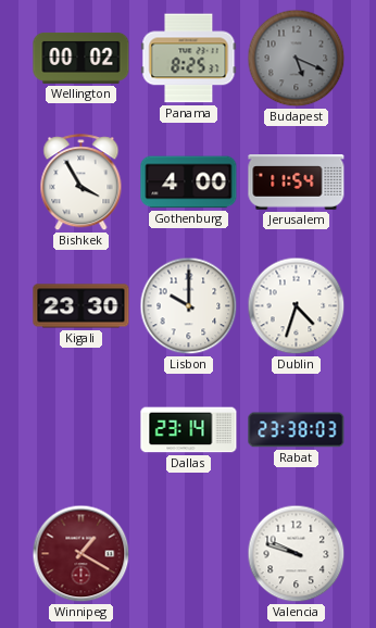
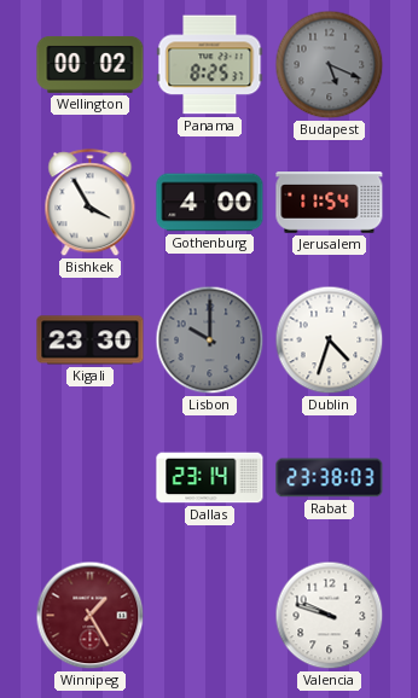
Lisbon dial: white -> grey (210, 341)
Winnipeg: 1:20 -> 1:25 (91, 616)
